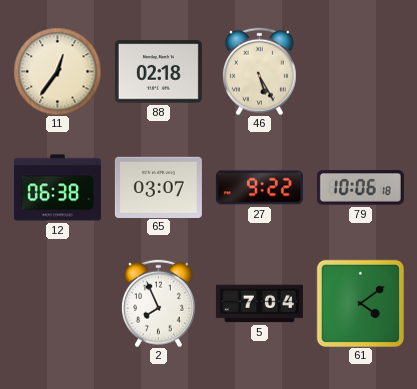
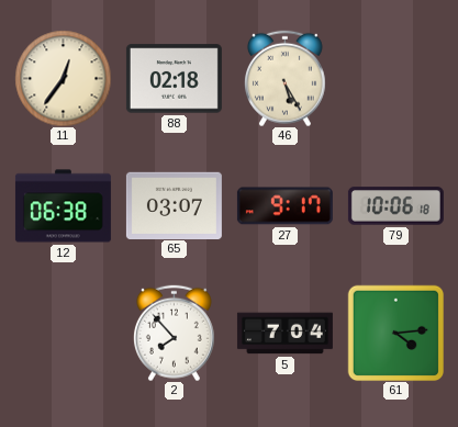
27: 9:22 -> 9:17 (284, 206)
2: 7:56 -> 7:53 (174, 333)
61: 4:09 -> 4:14 (395, 333)
